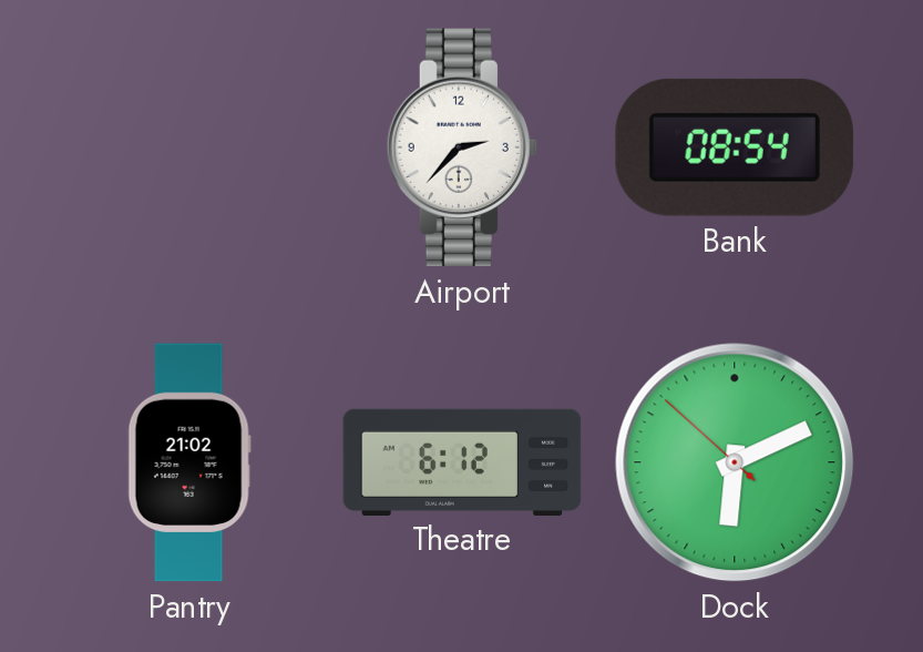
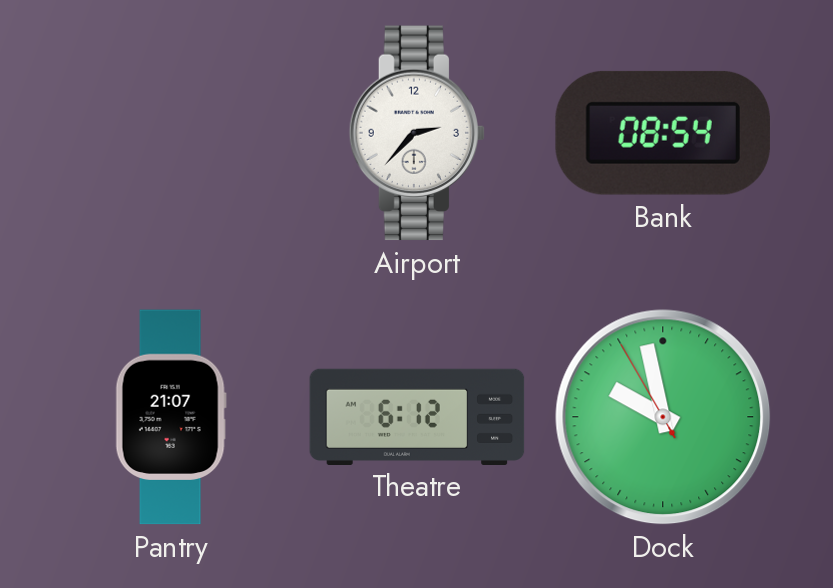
Pantry: 21:02 -> 21:07 (171, 417)
Dock: 6:10 -> 9:57 (663, 417)
